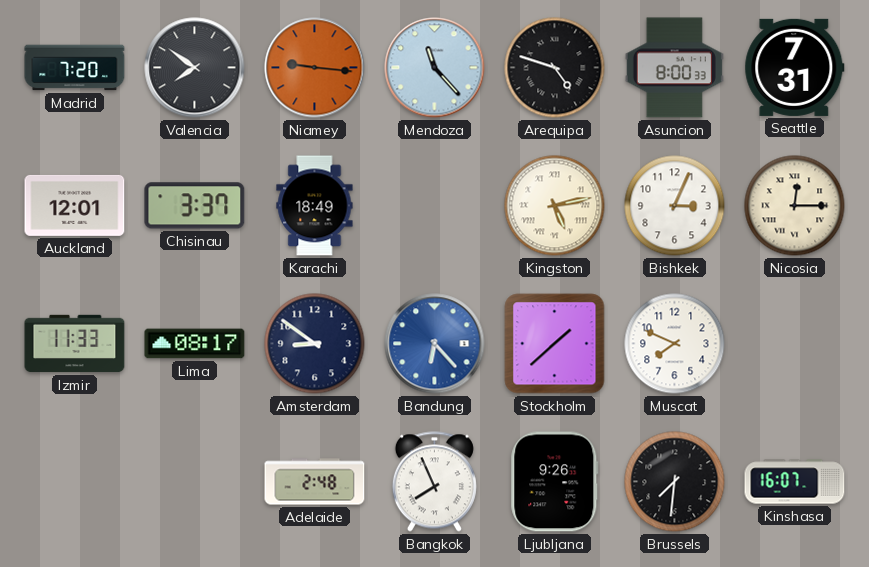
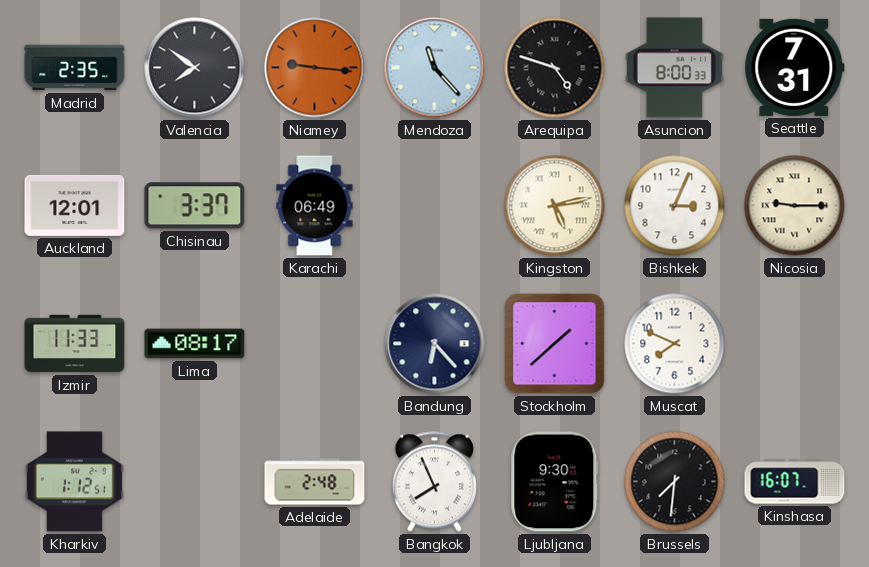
Madrid: 7:20 -> 2:35 (75, 68)
Karachi: 18:49 -> 06:49 (315, 206)
Nicosia: 12:15 -> 9:15 (795, 206)
Amsterdam: 8:51 -> none (315, 344)
Bandung dial: blue -> navy (435, 344)
Kharkiv: none -> 1:12 (74, 482)
Ljubljana: 9:26 -> 9:30 (555, 482)
